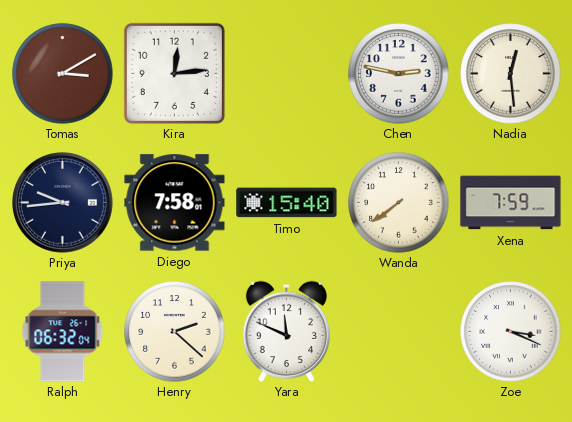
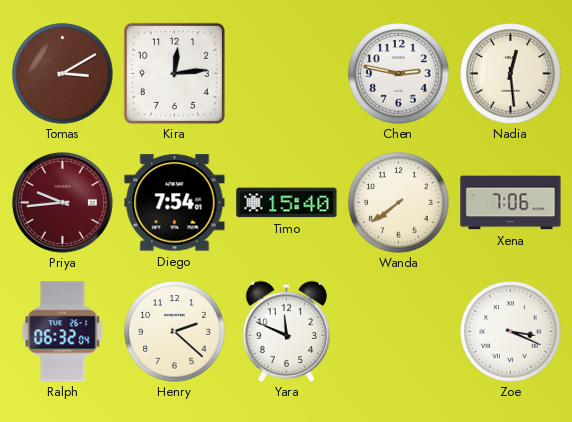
Priya dial: navy -> burgundy (63, 203)
Diego: 7:58 -> 7:54 (175, 203)
Xena: 7:59 -> 7:06 (511, 203)
